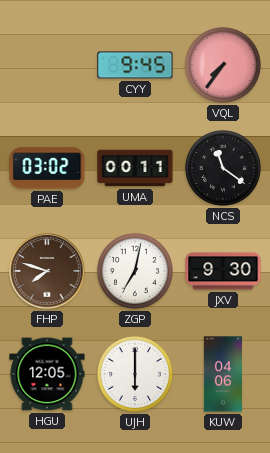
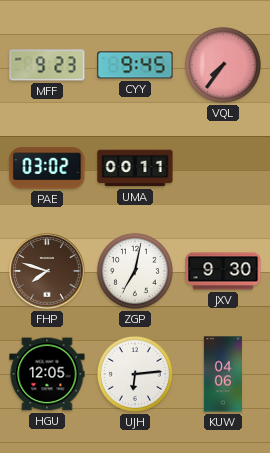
MFF: none -> 9:23 (47, 65)
NCS: 11:21 -> none (223, 168)
UJH: 6:00 -> 6:14 (135, 374)
